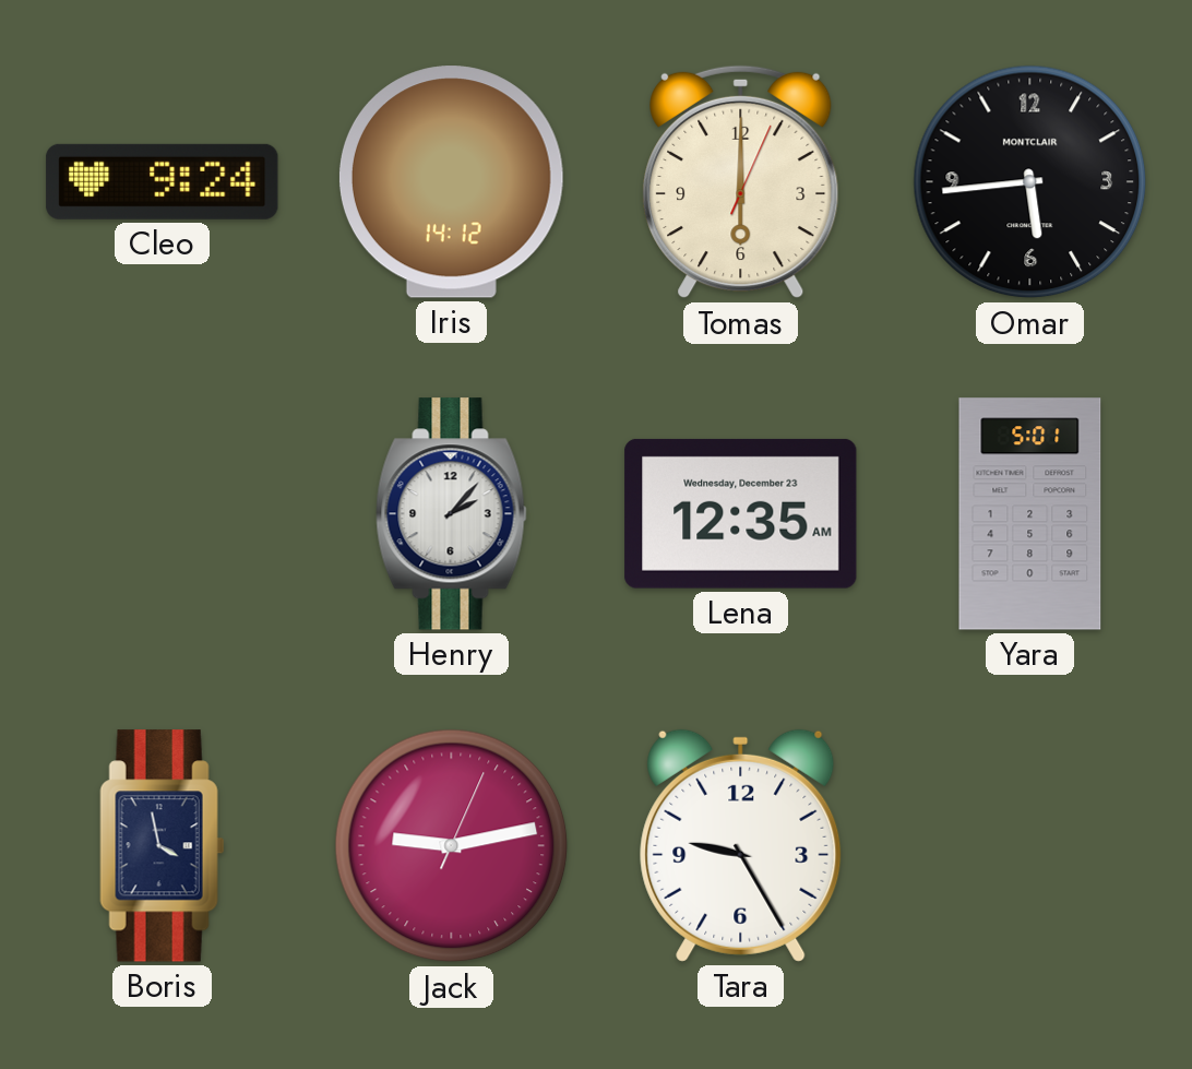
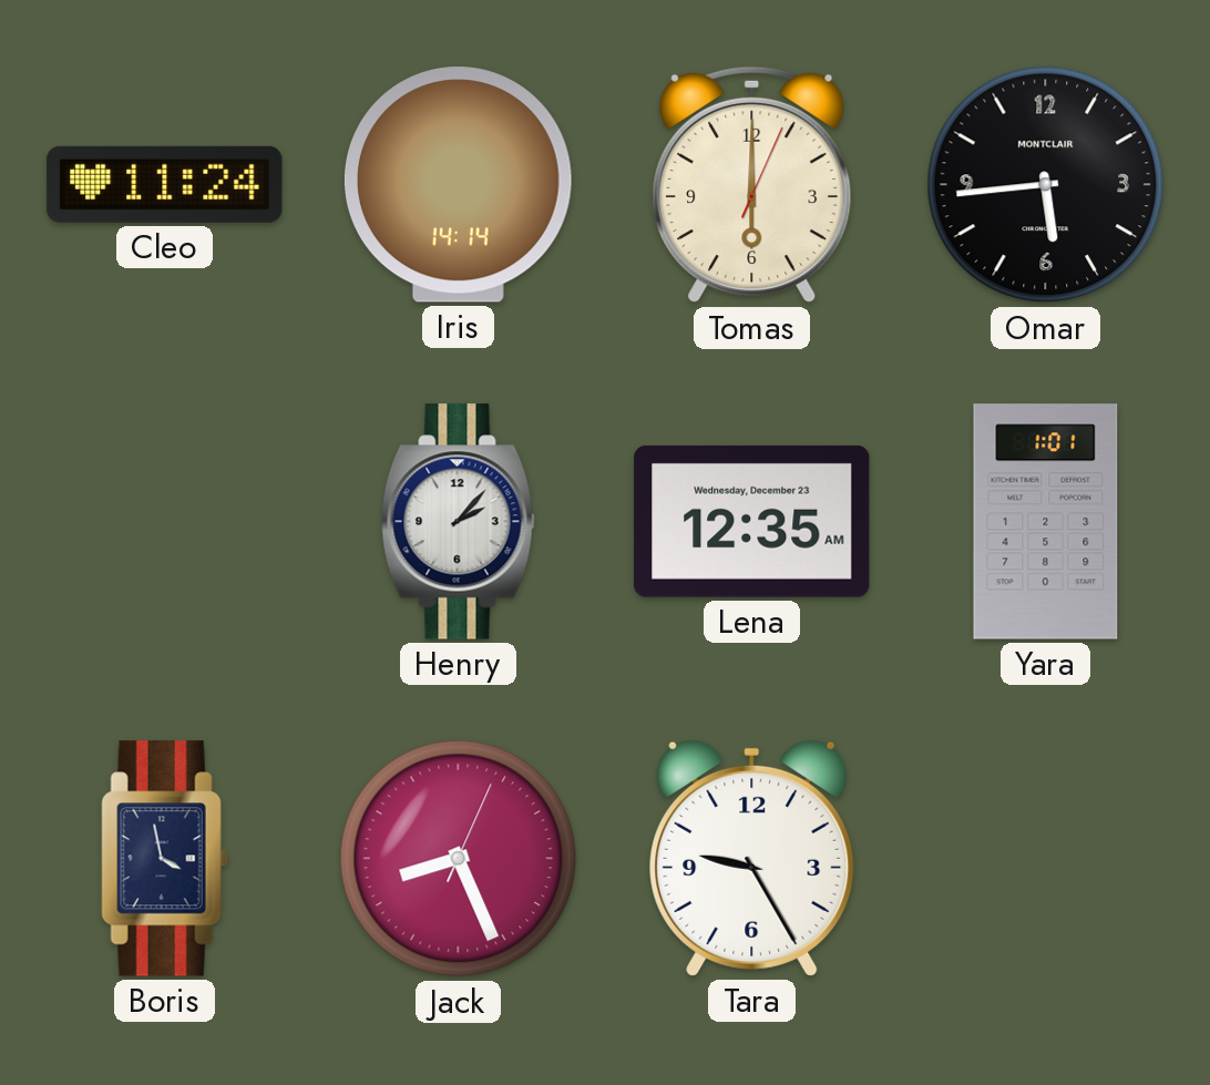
Cleo: 9:24 -> 11:24 (165, 184)
Iris: 14:12 -> 14:14 (458, 185)
Yara: 5:01 -> 1:01 (1046, 522)
Jack: 9:13 -> 8:26 (459, 859)
